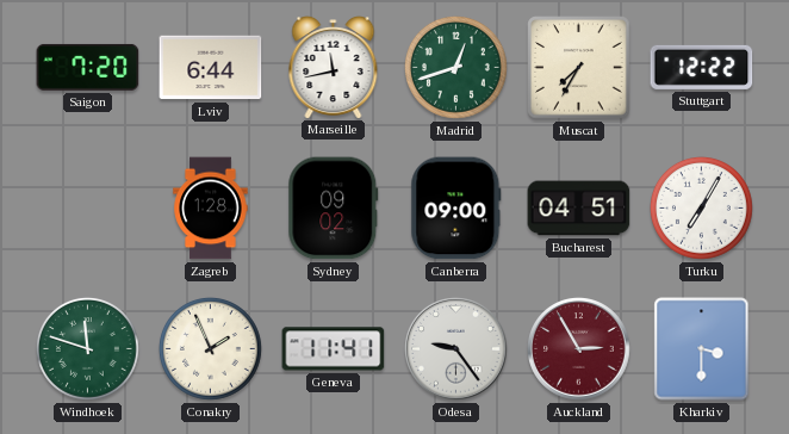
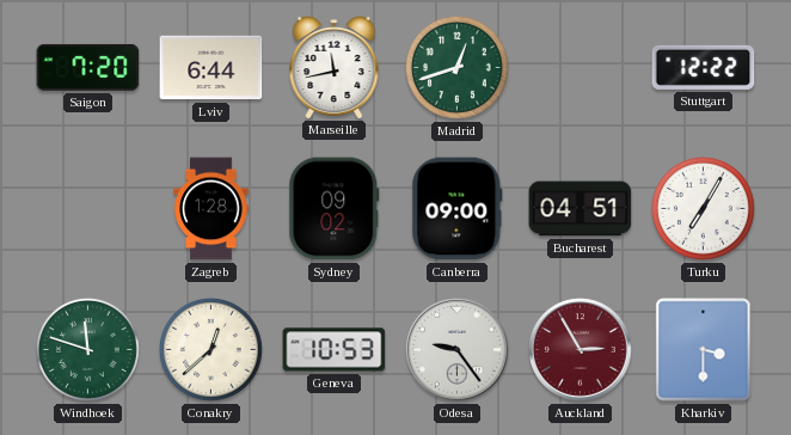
Muscat: 7:35 -> none (579, 68)
Conakry: 1:56 -> 12:38 (211, 350)
Geneva: 11:41 -> 10:53 (335, 350)
